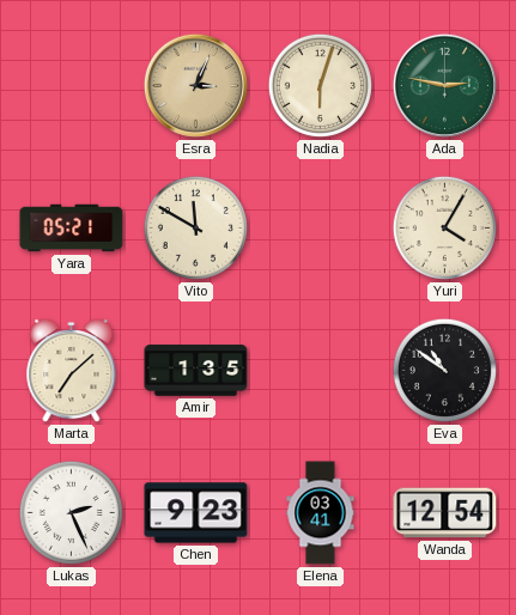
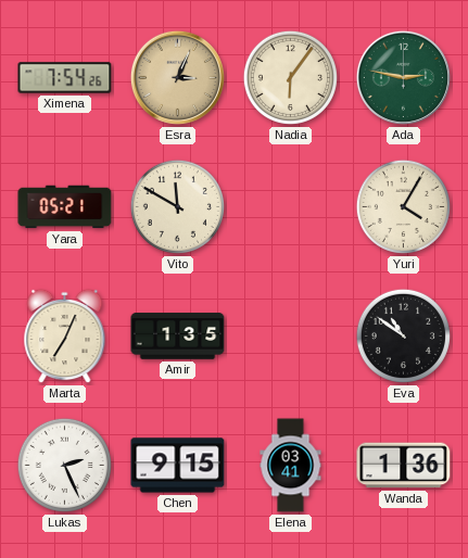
Ximena: none -> 7:54 (65, 78)
Nadia: 6:03 -> 6:06 (290, 77)
Marta: 7:08 -> 7:04 (65, 337)
Chen: 9:23 -> 9:15 (178, 466)
Wanda: 12:54 -> 1:36 (404, 466)
